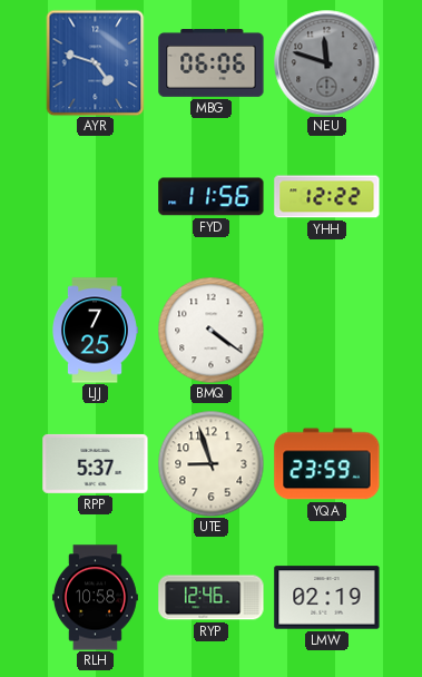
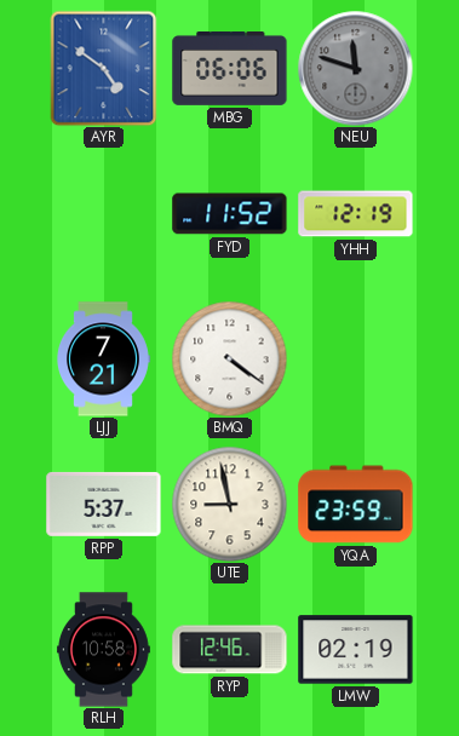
AYR: 4:48 -> 4:51 (104, 68)
FYD: 11:56 -> 11:52 (230, 214)
YHH: 12:22 -> 12:19 (356, 214)
LJJ: 7:25 -> 7:21 (104, 360)
UTE: 8:57 -> 8:58 (229, 504)
